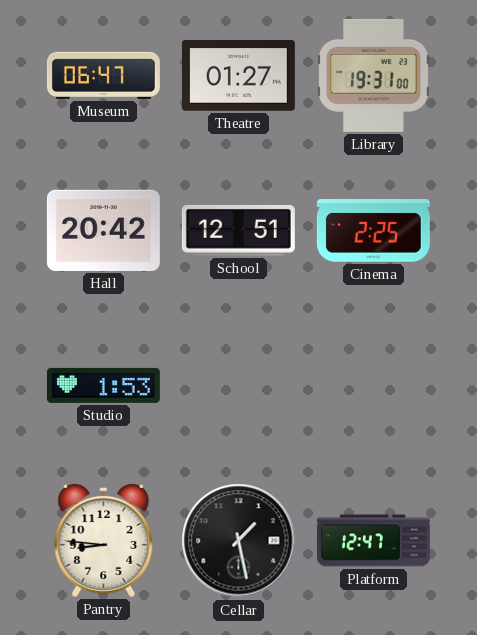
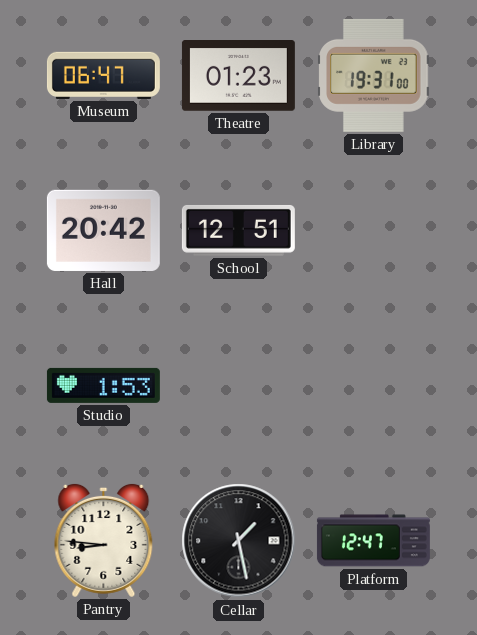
Theatre: 01:27 -> 01:23 (238, 76)
Cinema: 2:25 -> none (373, 231)
